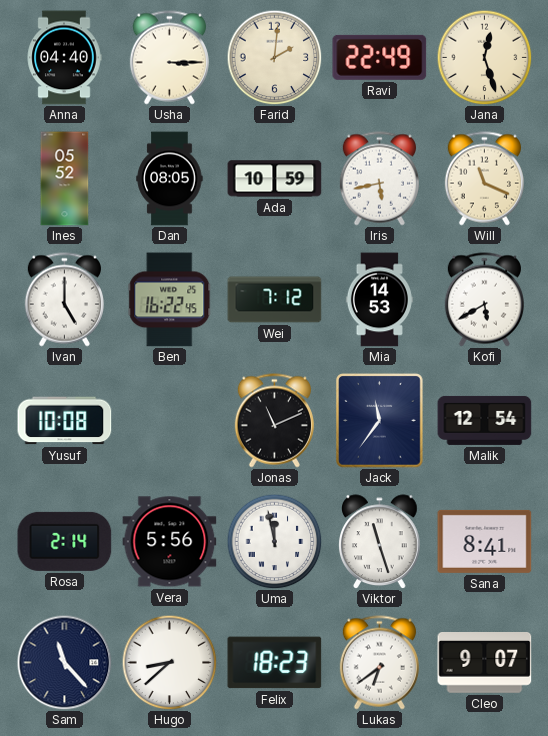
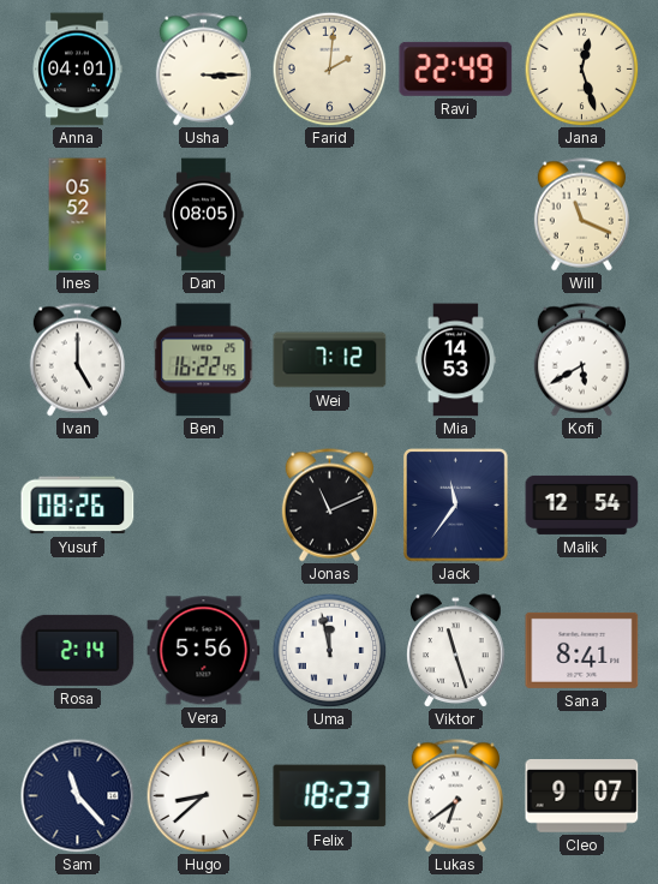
Anna: 04:40 -> 04:01 (77, 70)
Ada: 10:59 -> none (275, 179)
Iris: 5:43 -> none (379, 179)
Yusuf: 10:08 -> 08:26 (78, 506)
